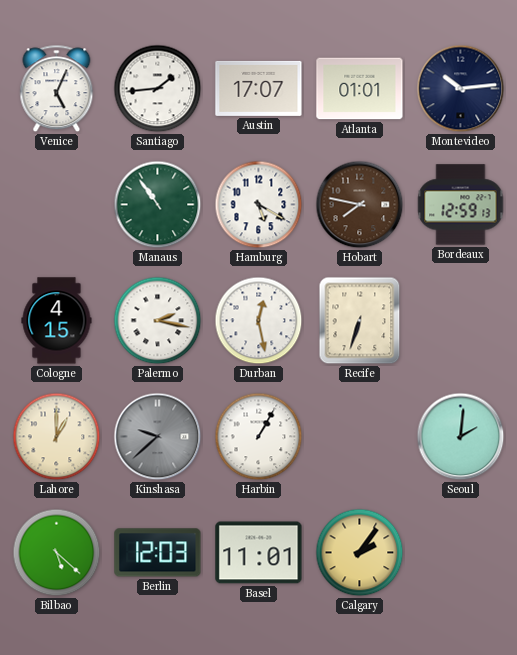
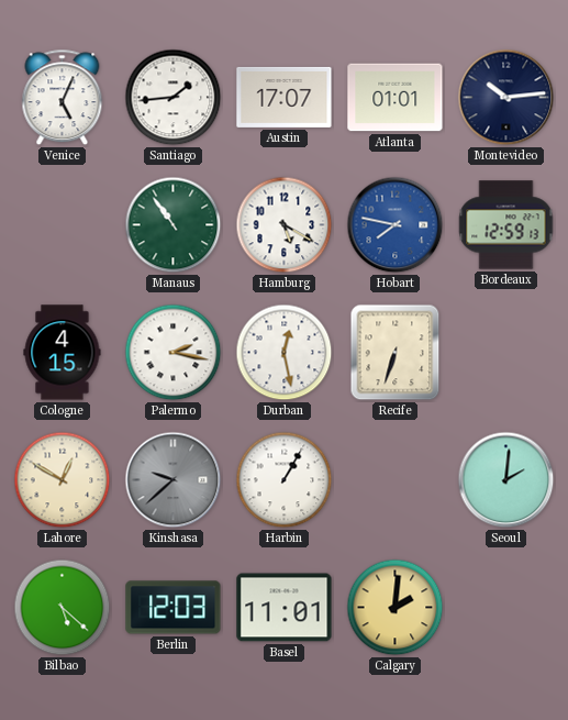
Hobart dial: brown -> blue (396, 225)
Lahore: 1:00 -> 12:50 (63, 480)
Calgary: 2:06 -> 2:01 (396, 608)
